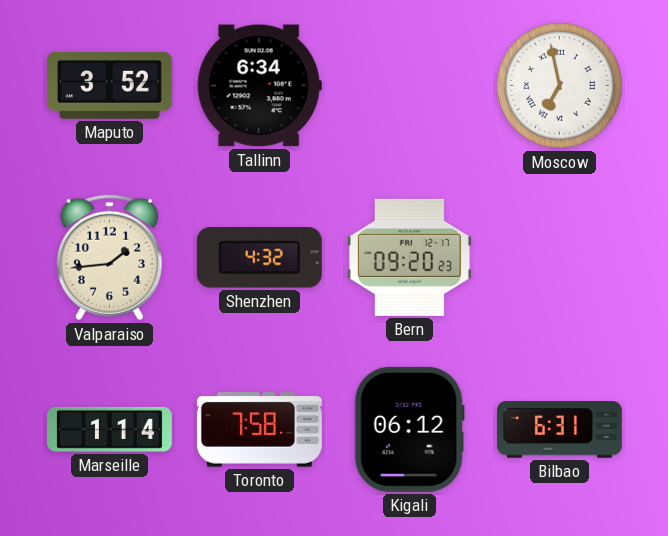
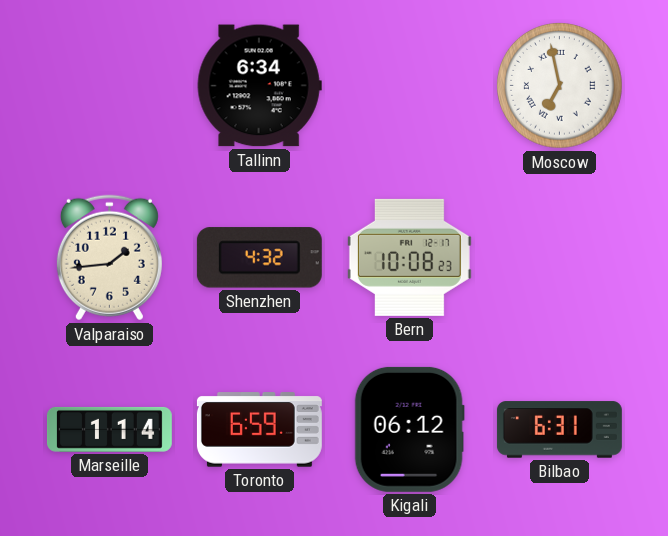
Maputo: 3:52 -> none (109, 85)
Bern: 09:20 -> 10:08 (409, 257)
Toronto: 7:58 -> 6:59 (259, 430)
